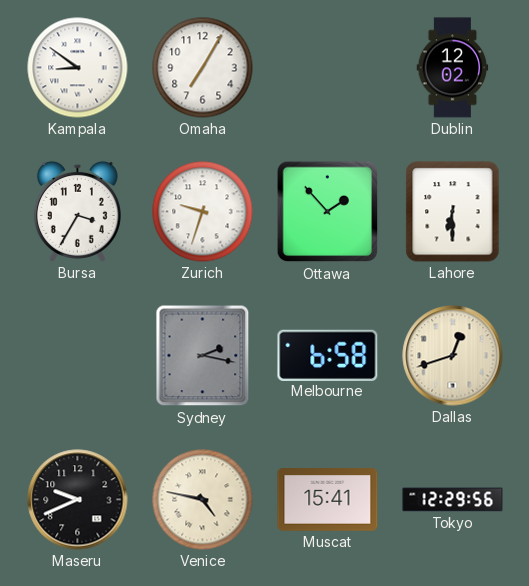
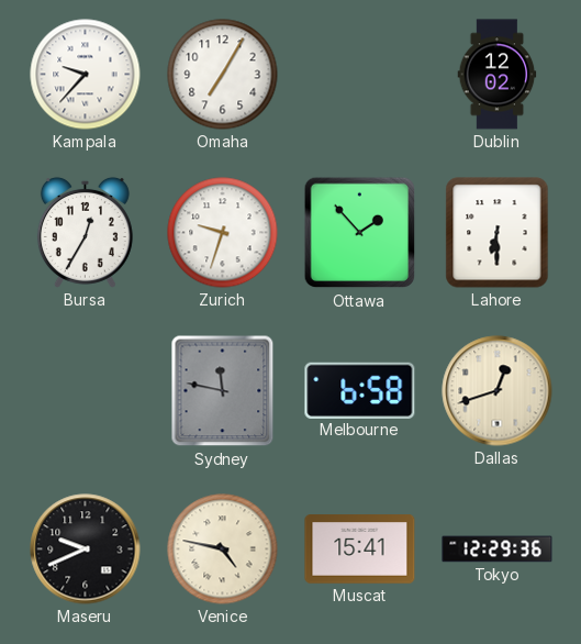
Kampala: 8:51 -> 9:37 (86, 75)
Bursa: 3:35 -> 12:35 (85, 232)
Sydney: 2:17 -> 11:47 (223, 391)
Tokyo: 12:29:56 -> 12:29:36 (498, 549)
